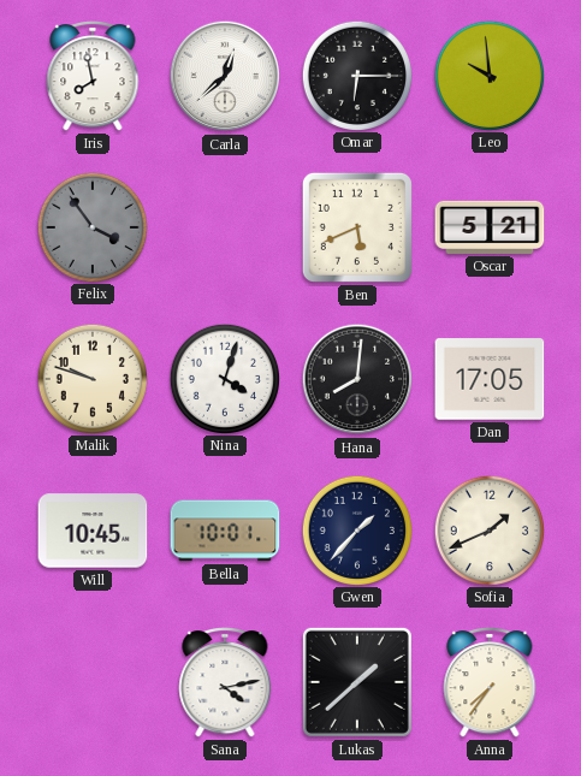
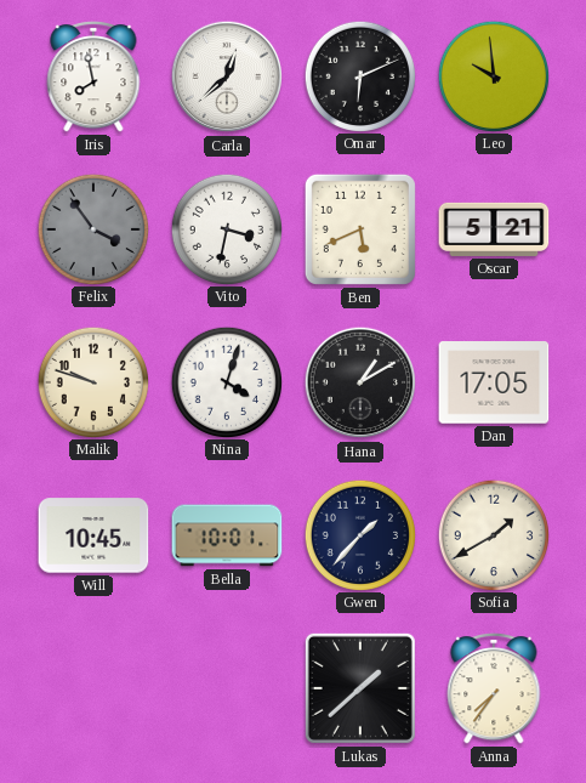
Omar: 6:15 -> 6:11 (359, 75)
Vito: none -> 3:32 (226, 228)
Hana: 8:01 -> 1:10 (360, 382)
Sofia: 1:41 -> 1:40 (493, 534)
Sana: 4:13 -> none (225, 683)
